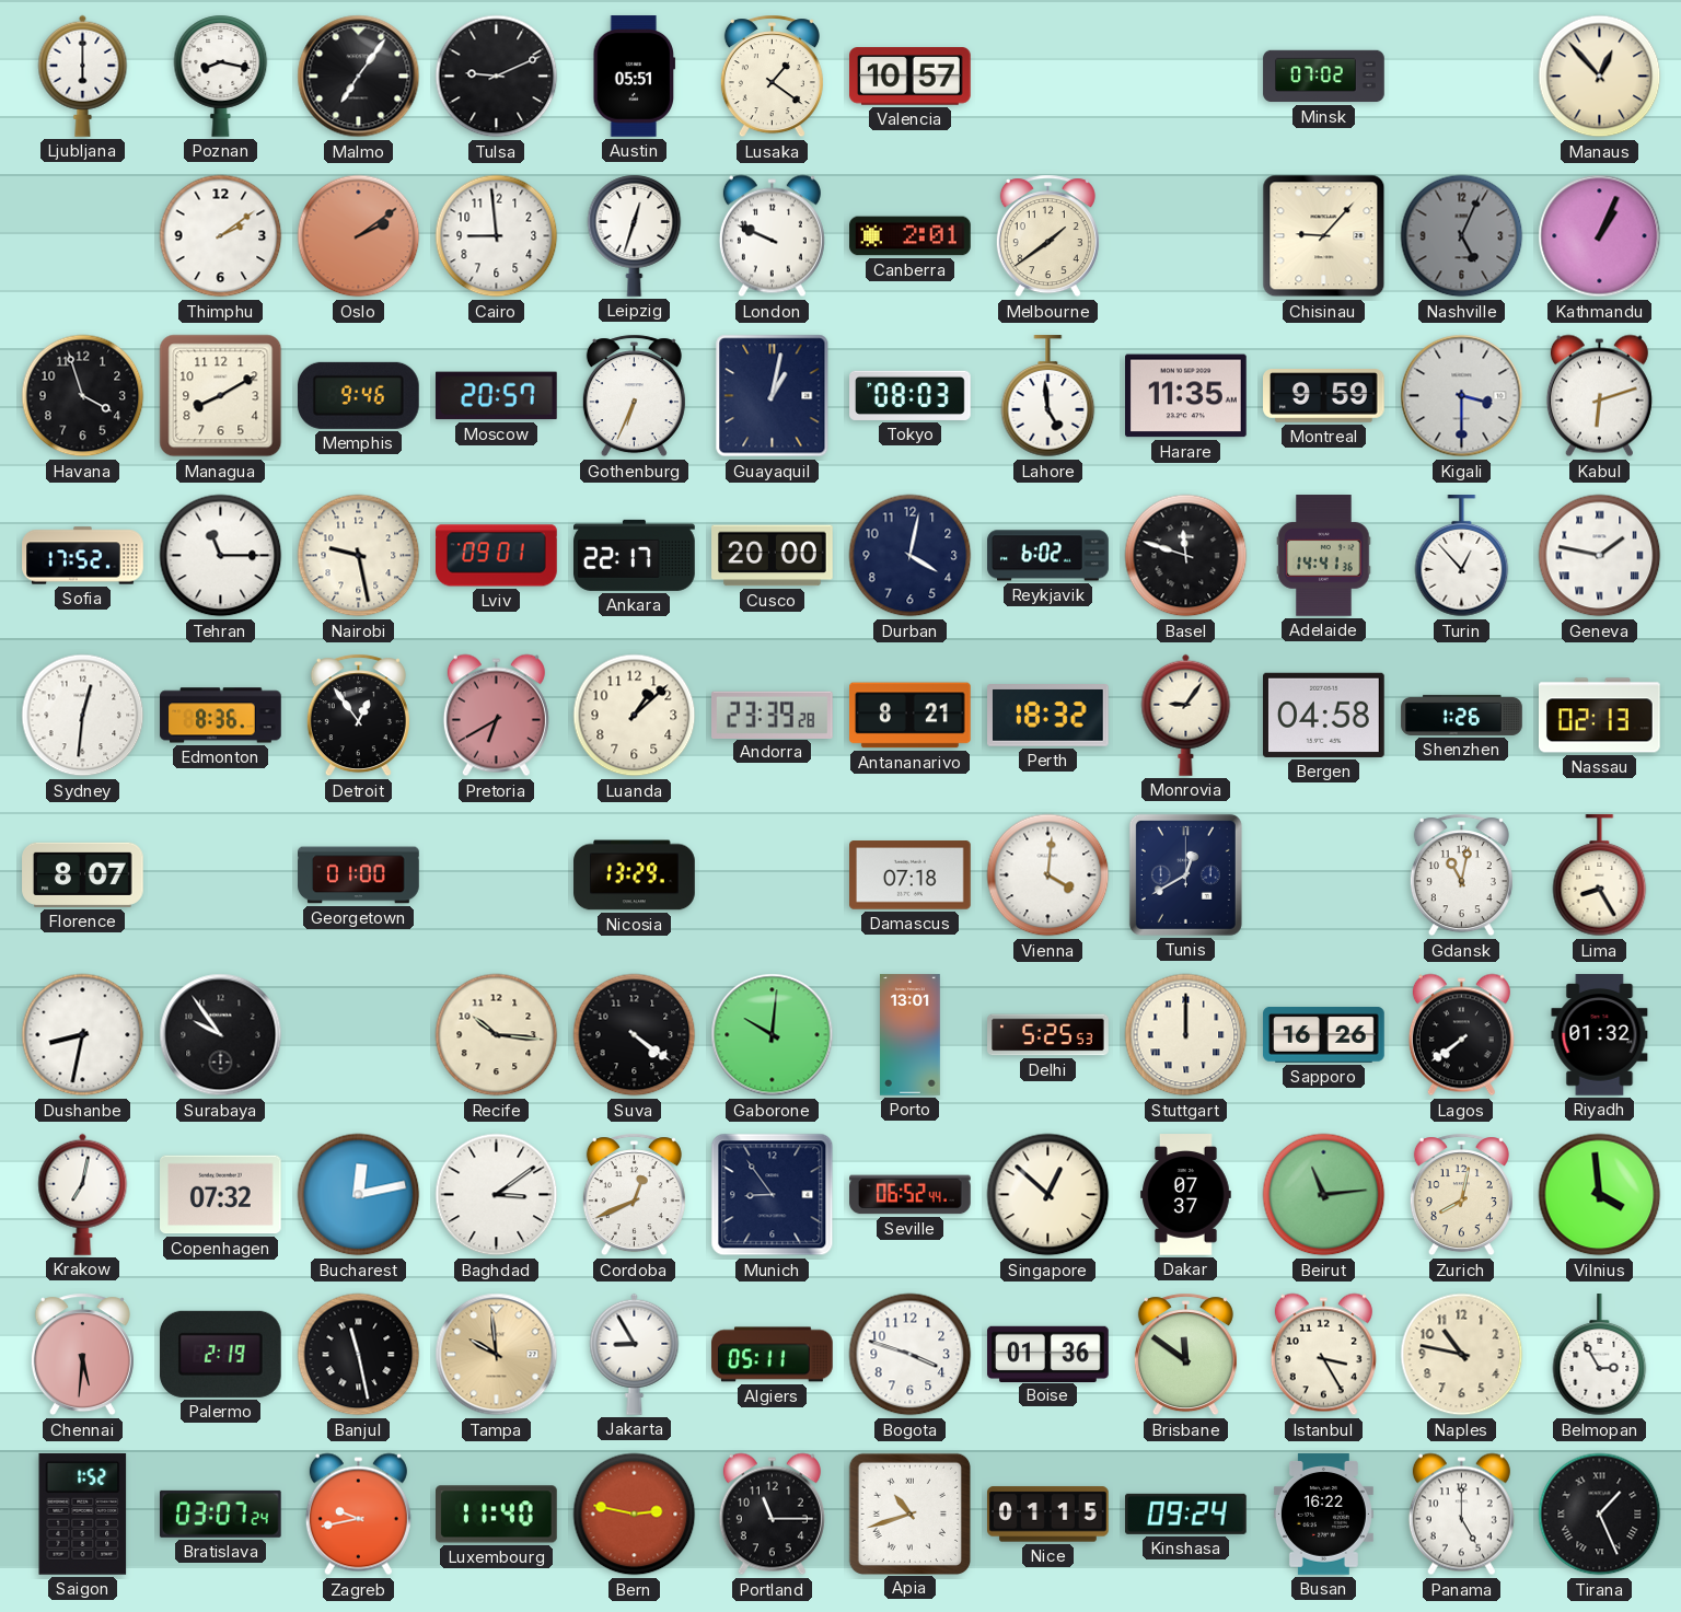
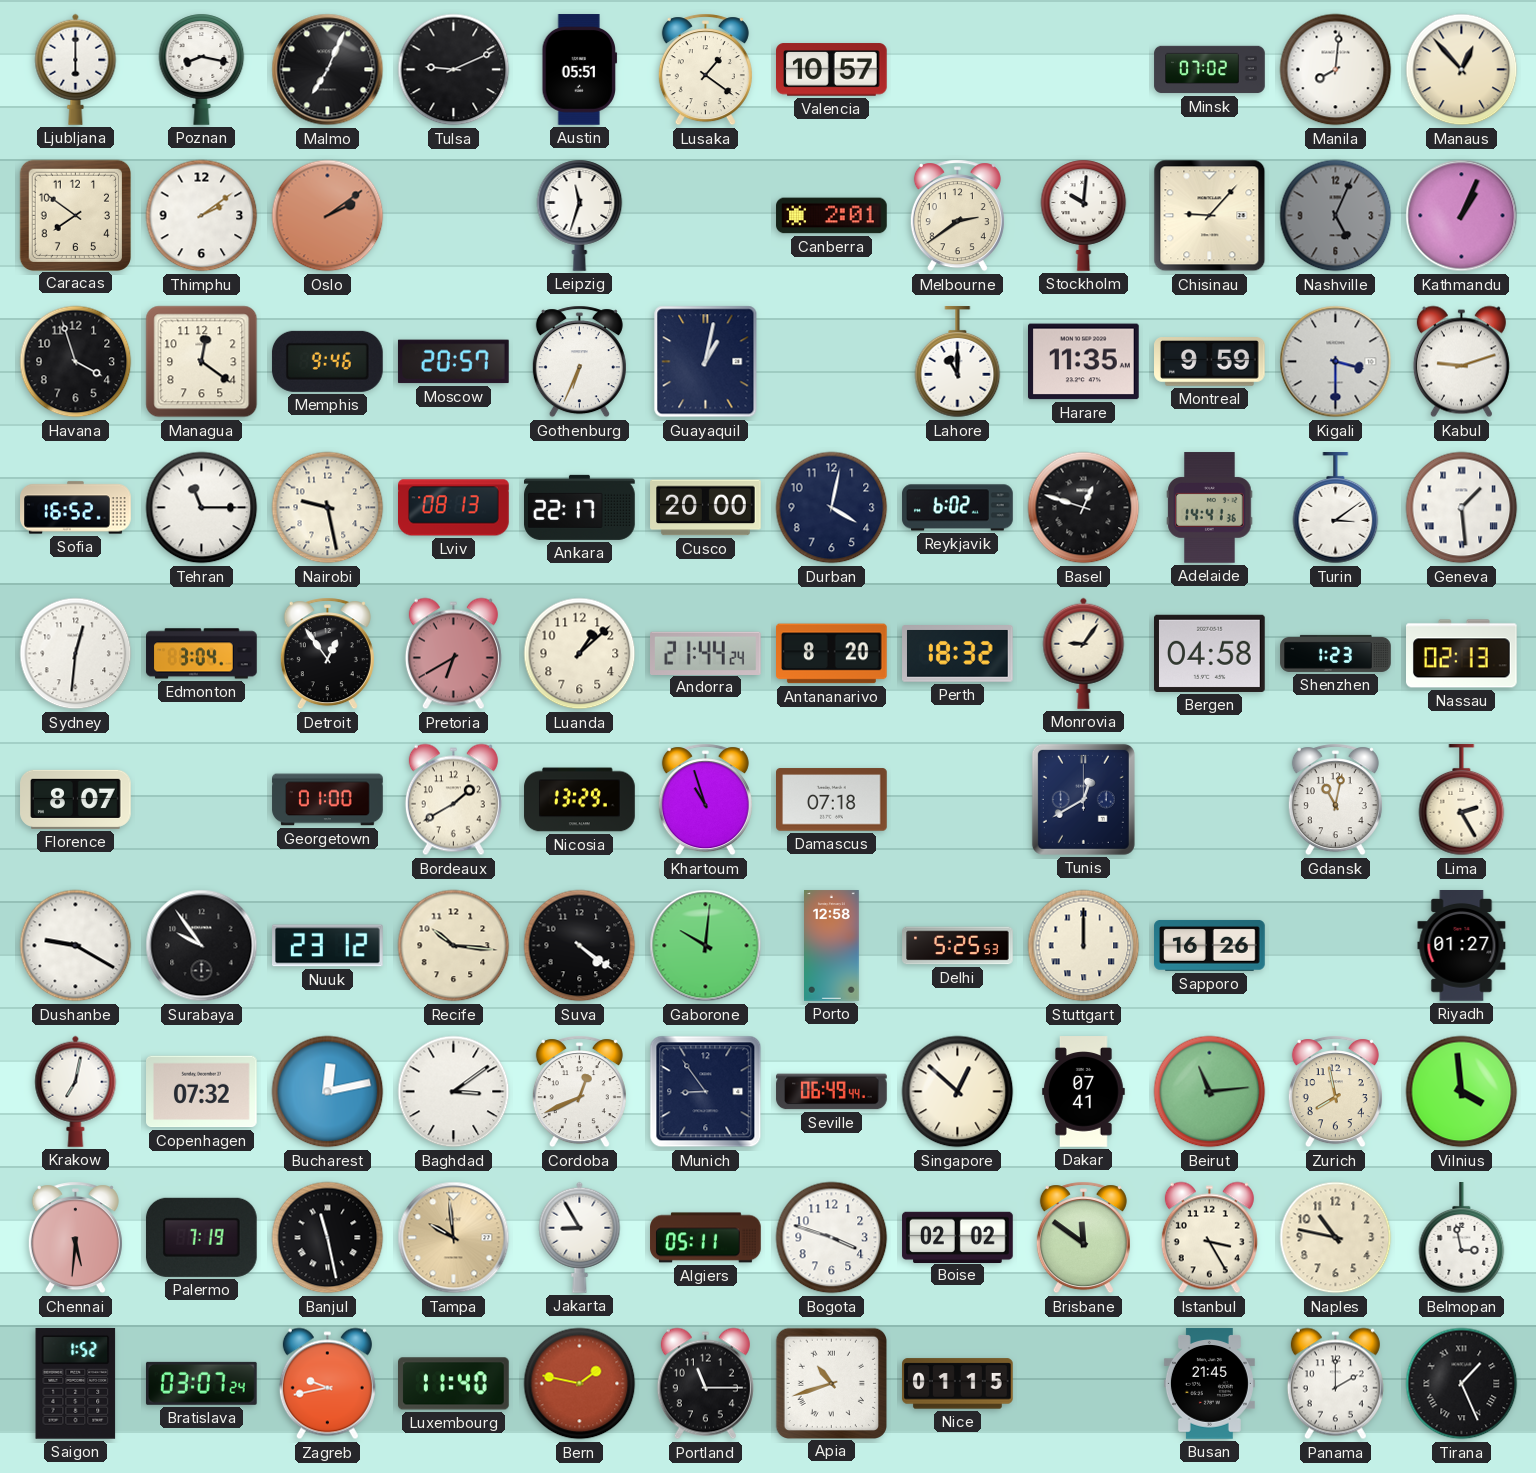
Malmo: 7:06 -> 7:04 (328, 70)
Manila: none -> 8:01 (1336, 70)
Caracas: none -> 7:51 (75, 215)
Cairo: 8:59 -> none (497, 236)
Leipzig: 12:33 -> 11:33 (580, 215)
London: 9:49 -> none (772, 236)
Melbourne: 1:39 -> 2:39 (957, 216)
Stockholm: none -> 10:01 (1084, 215)
Managua: 8:10 -> 12:21 (202, 362)
Tokyo: 08:03 -> none (911, 395)
Lahore: 4:59 -> 11:00 (958, 362)
Kabul: 6:12 -> 9:12 (1461, 362)
Sofia: 17:52 -> 16:52 (76, 508)
Lviv: 09:01 -> 08:13 (454, 508)
Basel: 11:48 -> 12:48 (1084, 508)
Turin: 12:53 -> 3:09 (1336, 508)
Geneva: 1:47 -> 1:29 (1462, 508)
Edmonton: 8:36 -> 3:04 (202, 654)
Andorra: 23:39 -> 21:44 (706, 653)
Antananarivo: 8:21 -> 8:20 (832, 654)
Shenzhen: 1:26 -> 1:23 (1336, 653)
Bordeaux: none -> 1:40 (453, 800)
Khartoum: none -> 10:57 (705, 800)
Vienna: 4:01 -> none (1048, 875)
Lima: 8:25 -> 2:25 (1462, 800)
Dushanbe: 8:32 -> 9:20 (76, 946)
Nuuk: none -> 23:12 (328, 946)
Porto: 13:01 -> 12:58 (832, 946)
Lagos: 7:39 -> none (1461, 1035)
Riyadh: 01:32 -> 01:27 (1462, 946)
Seville: 06:52 -> 06:49 (832, 1092)
Dakar: 07:37 -> 07:41 (1084, 1092)
Zurich: 8:02 -> 7:58 (1335, 1092)
Palermo: 2:19 -> 7:19 (201, 1237)
Boise: 01:36 -> 02:02 (958, 1237)
Belmopan: 2:55 -> 2:58 (1462, 1238)
Bern: 2:47 -> 1:47 (580, 1384)
Kinshasa: 09:24 -> none (1186, 1514)
Busan: 16:22 -> 21:45 (1209, 1384)
Panama: 5:00 -> 2:00 (1335, 1384)
